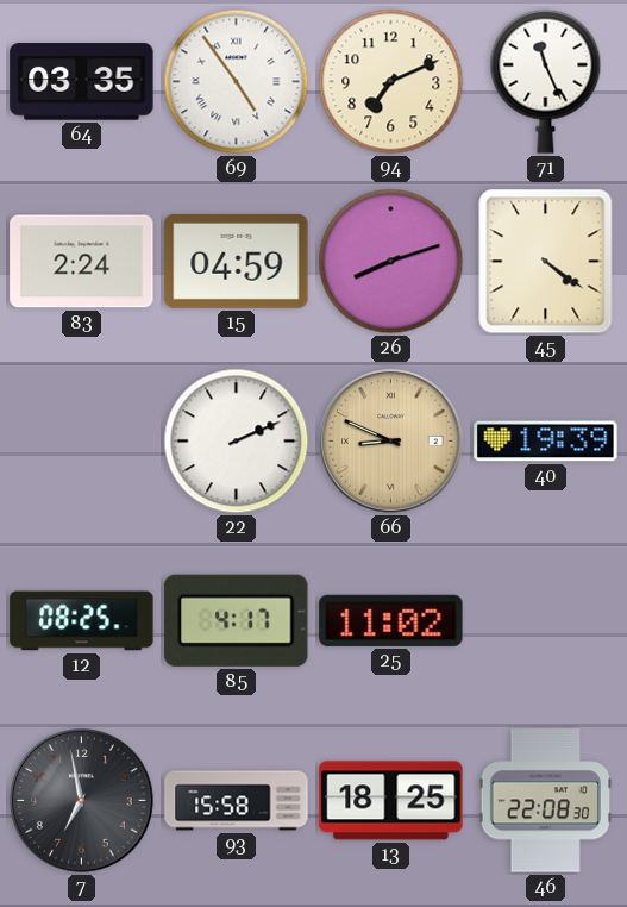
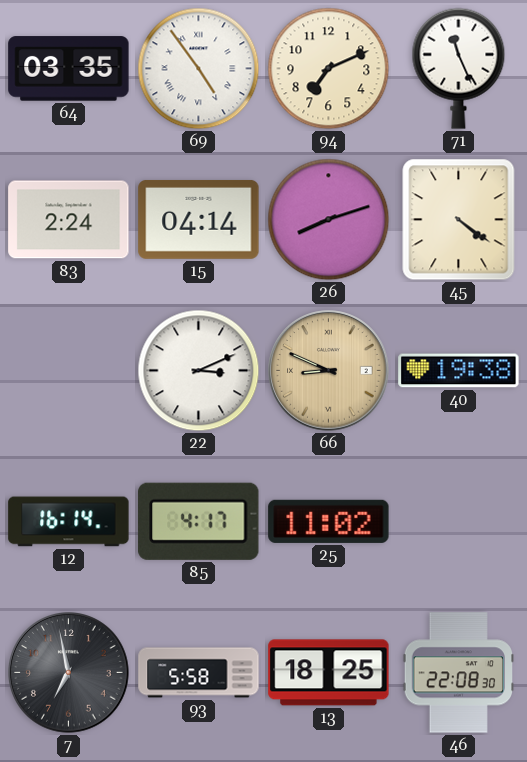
15: 04:59 -> 04:14 (199, 219)
22: 2:11 -> 3:11 (199, 371)
40: 19:39 -> 19:38 (459, 371)
12: 08:25 -> 16:14 (69, 522)
93: 15:58 -> 5:58 (199, 673)
